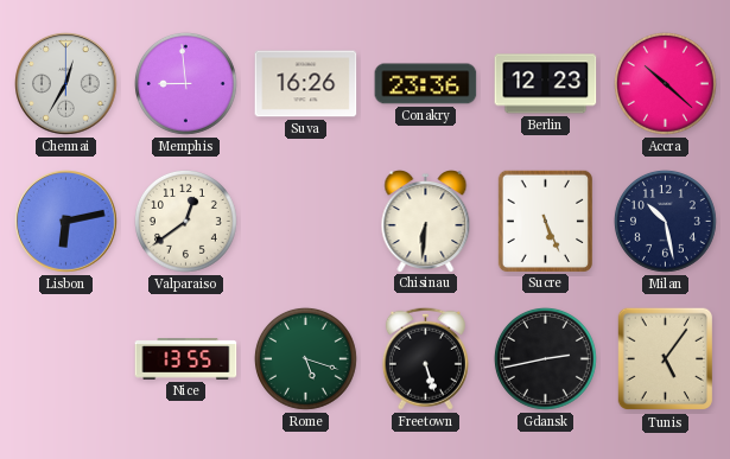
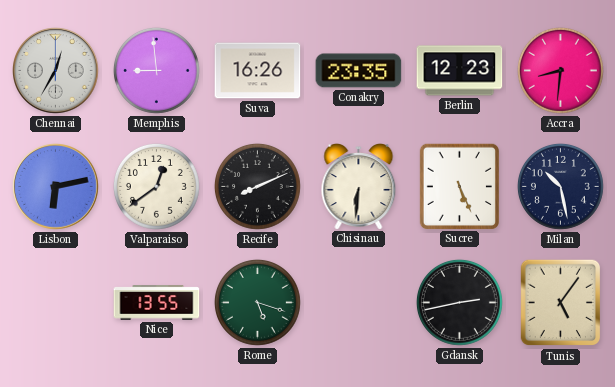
Conakry: 23:36 -> 23:35 (359, 71)
Accra: 10:22 -> 8:31 (561, 71)
Recife: none -> 8:11 (258, 187)
Freetown: 5:27 -> none (425, 358)
